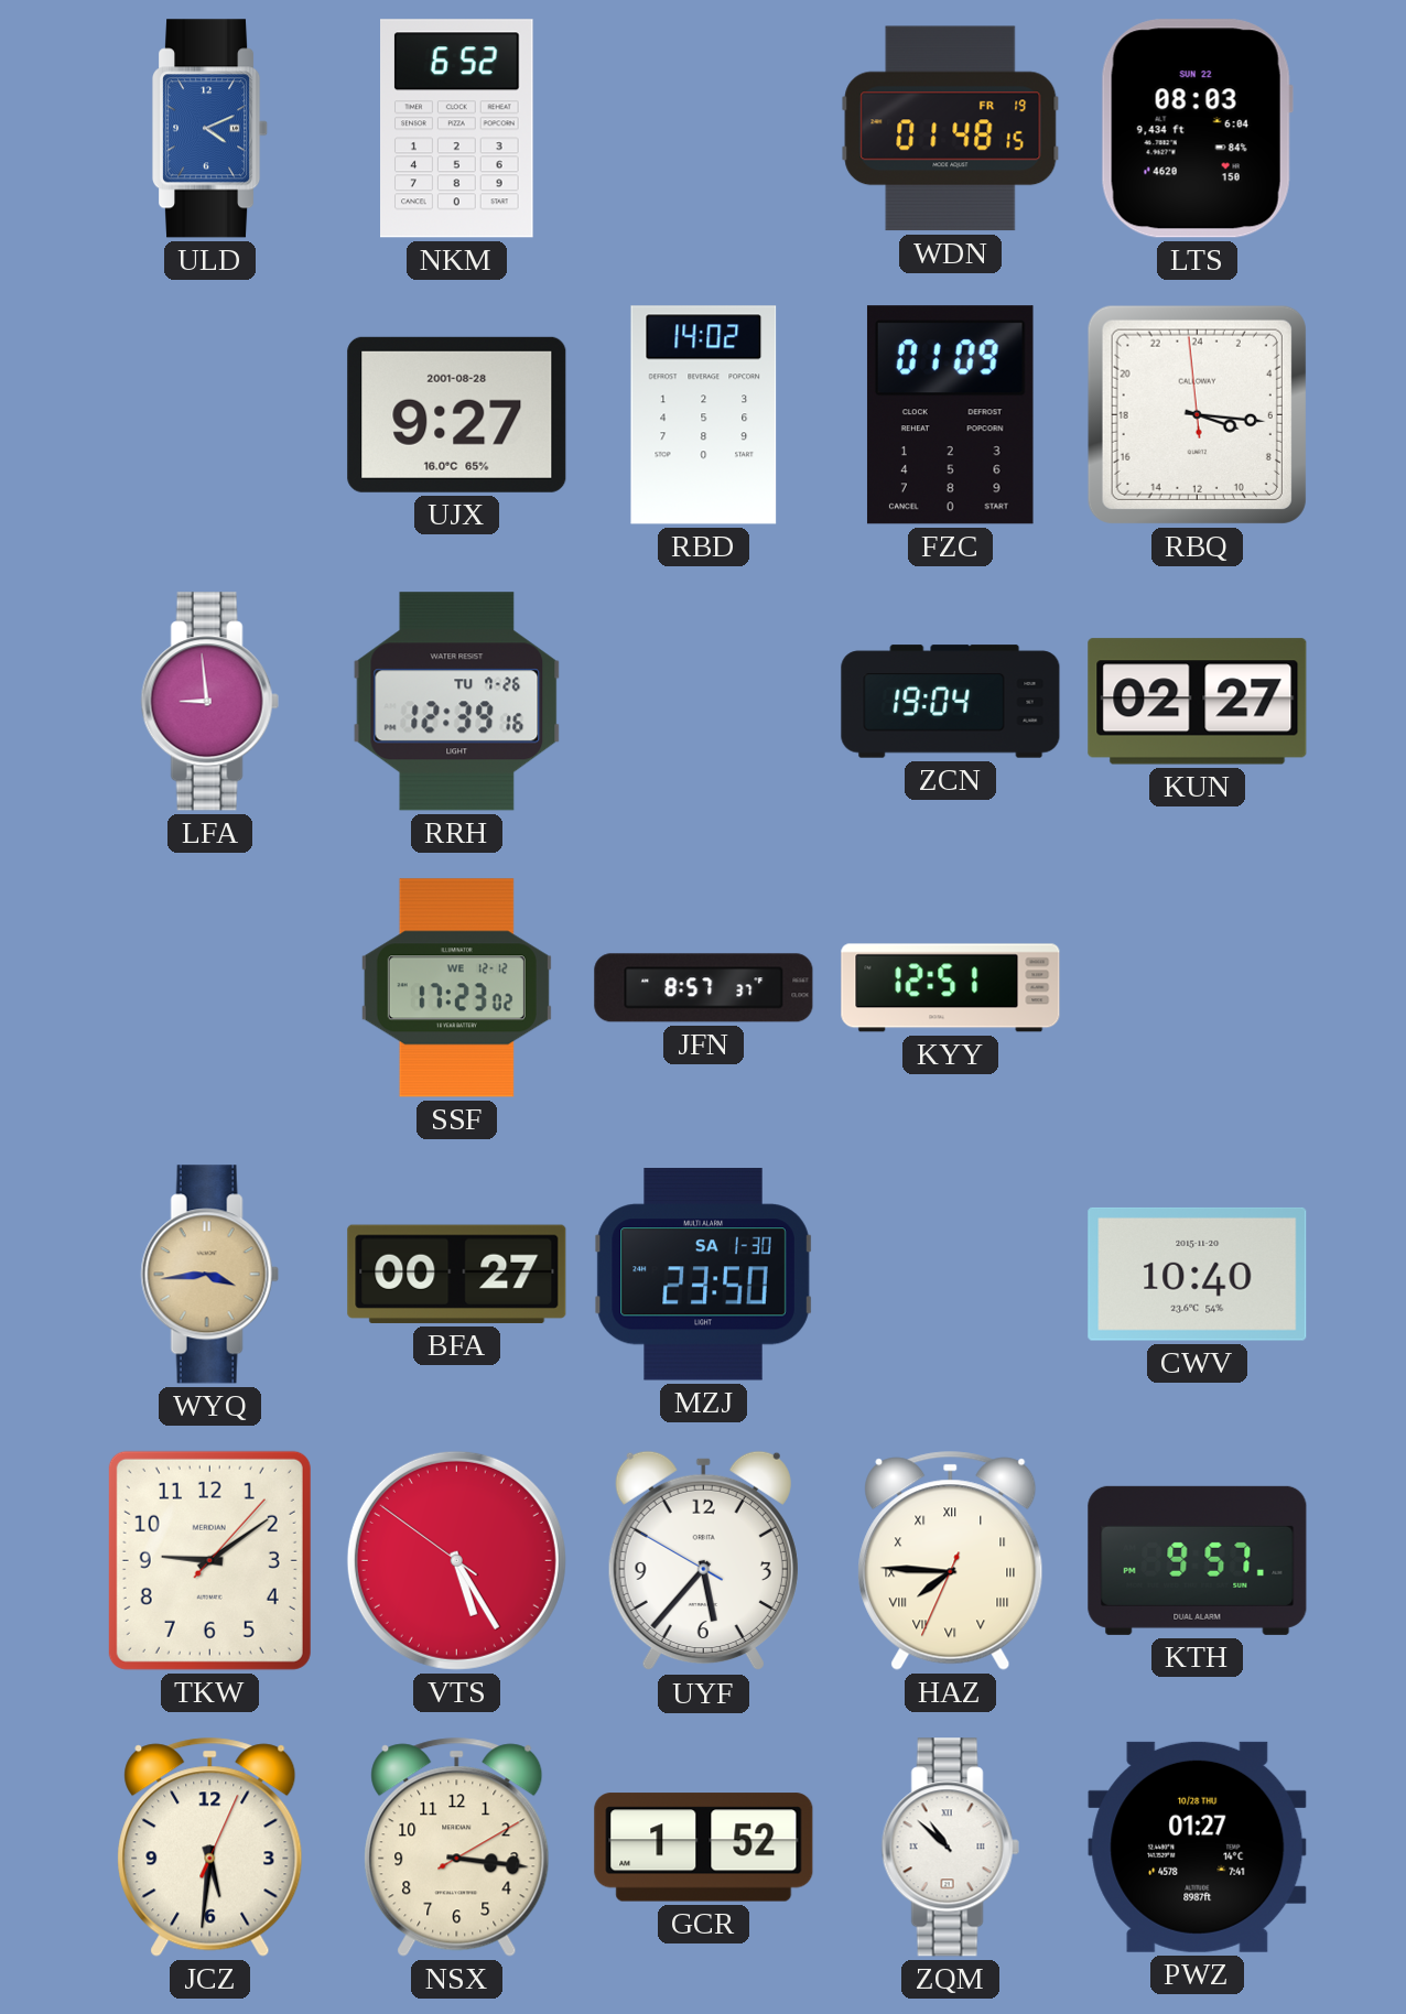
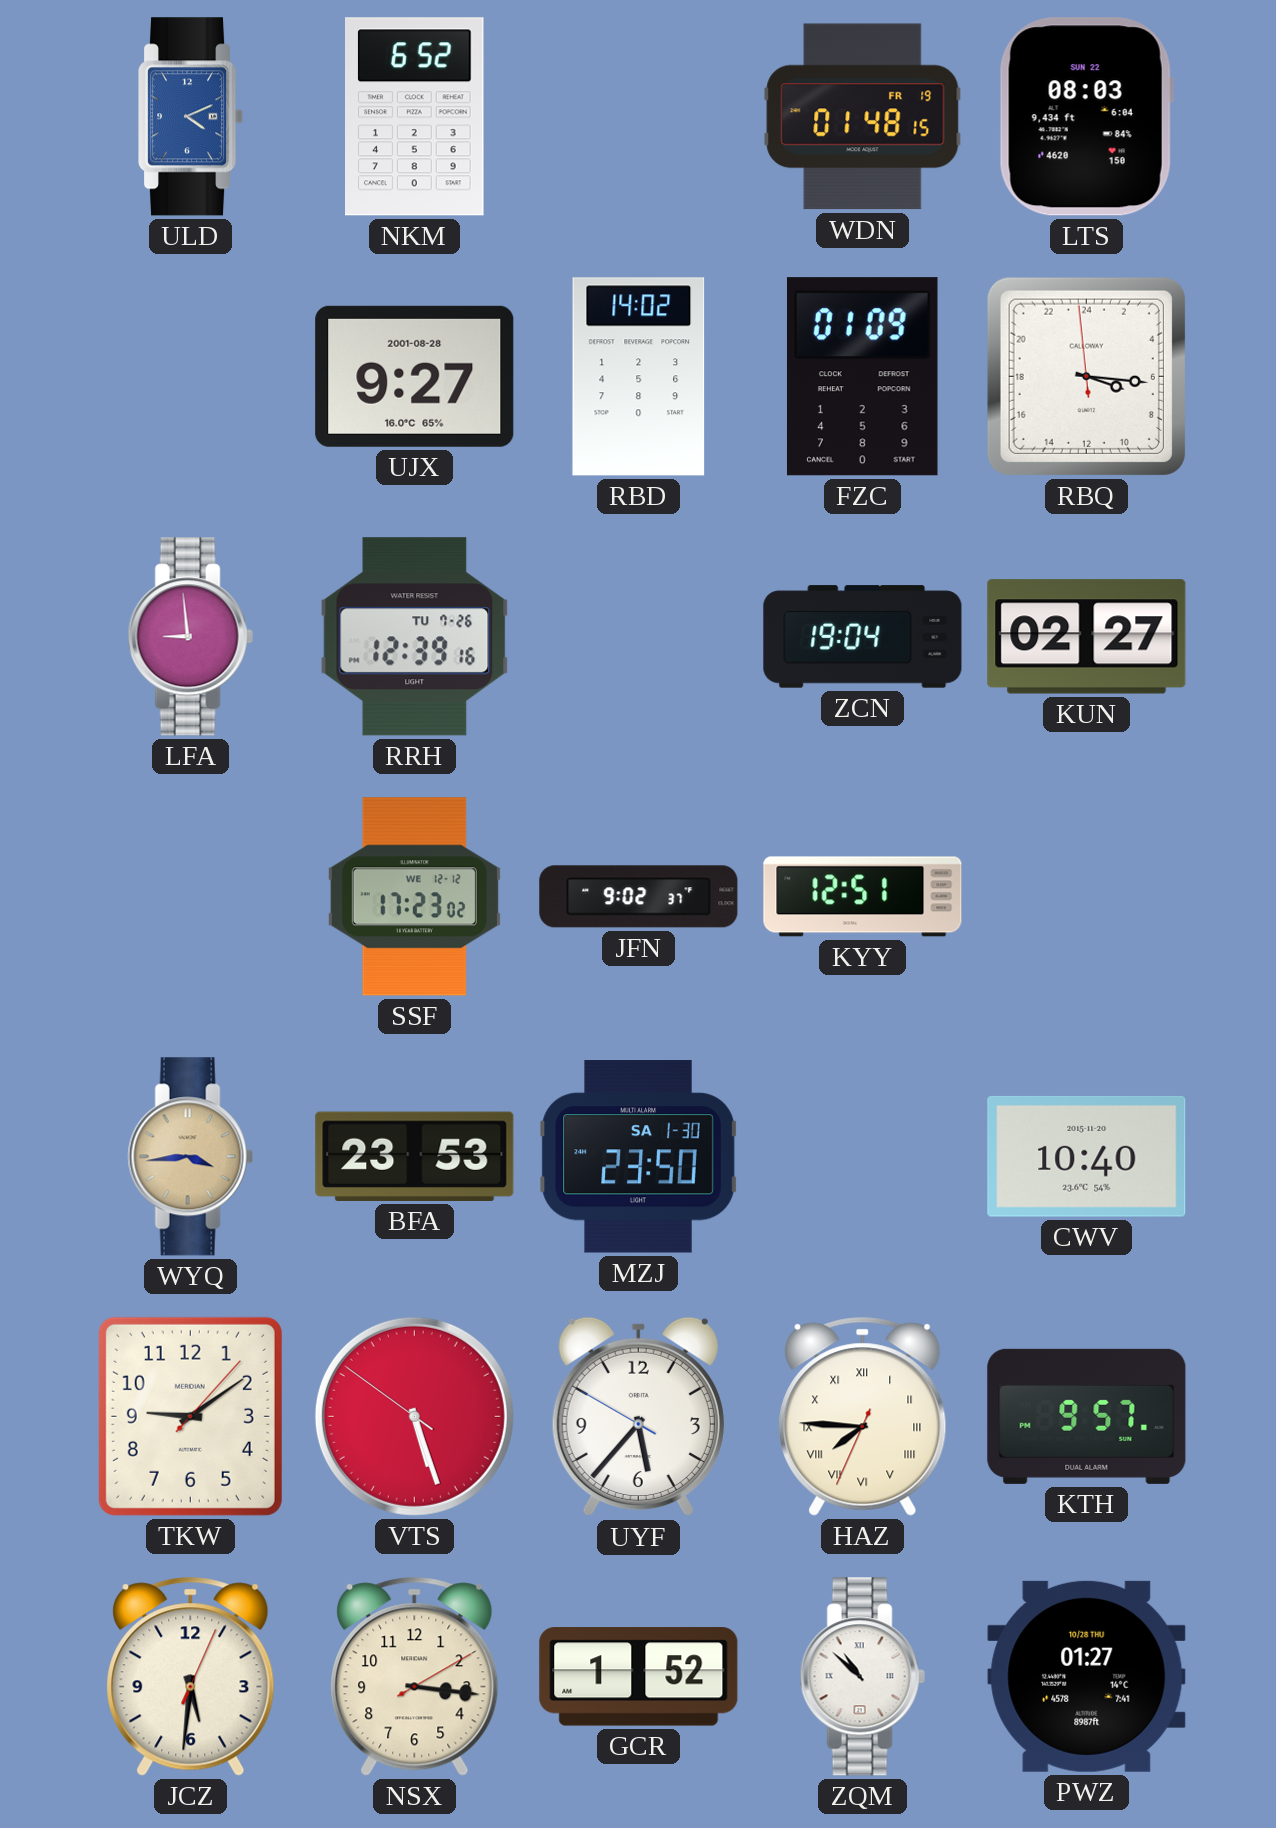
JFN: 8:57 -> 9:02 (639, 897)
BFA: 00:27 -> 23:53 (415, 1156)
VTS: 5:24 -> 5:26 (414, 1416)
